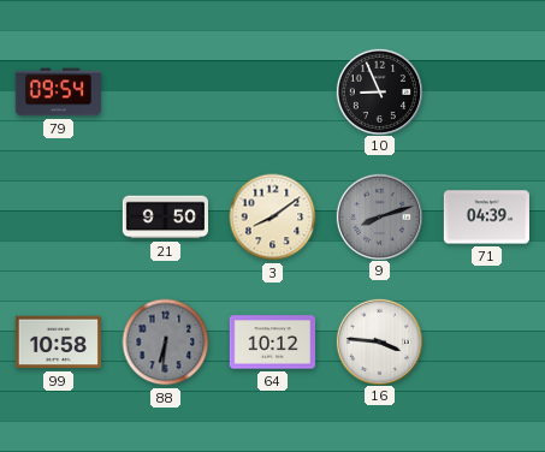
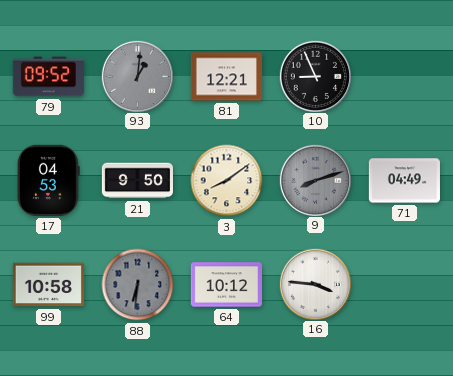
79: 09:54 -> 09:52 (48, 77)
93: none -> 1:01 (137, 76)
81: none -> 12:21 (226, 77)
17: none -> 04:53 (49, 180)
71: 04:39 -> 04:49 (404, 181)
